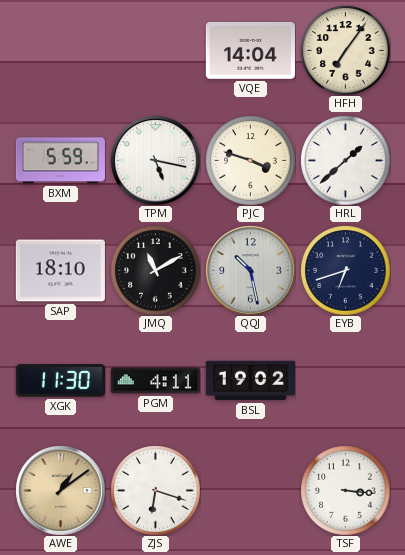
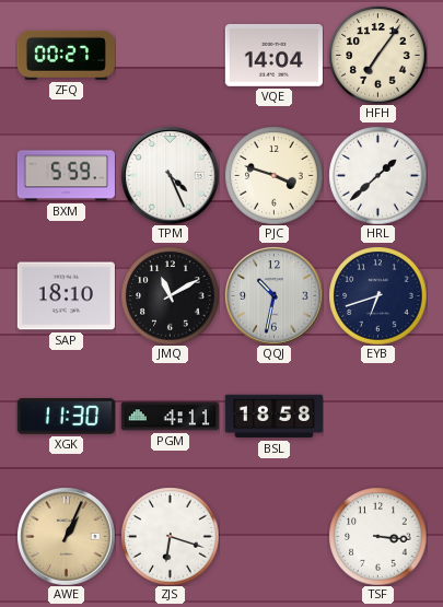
ZFQ: none -> 00:27 (66, 55)
TPM: 5:17 -> 4:26 (170, 175)
QQJ: 10:28 -> 10:32 (273, 295)
BSL: 19:02 -> 18:58 (273, 417)
AWE: 1:09 -> 1:04 (66, 536)
